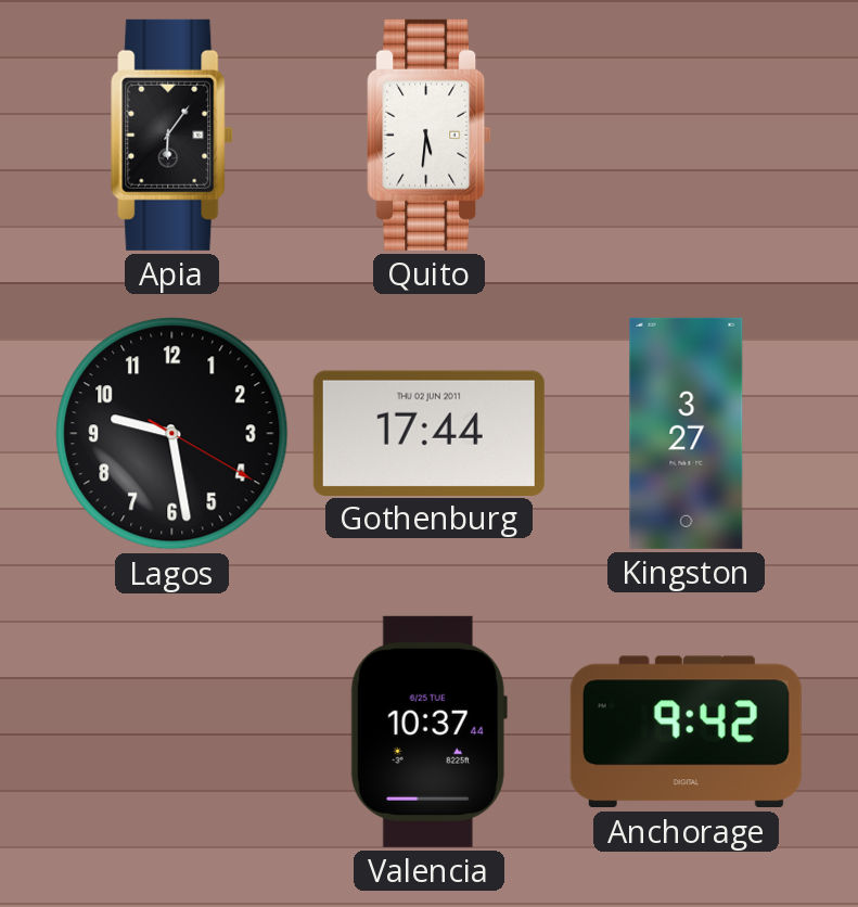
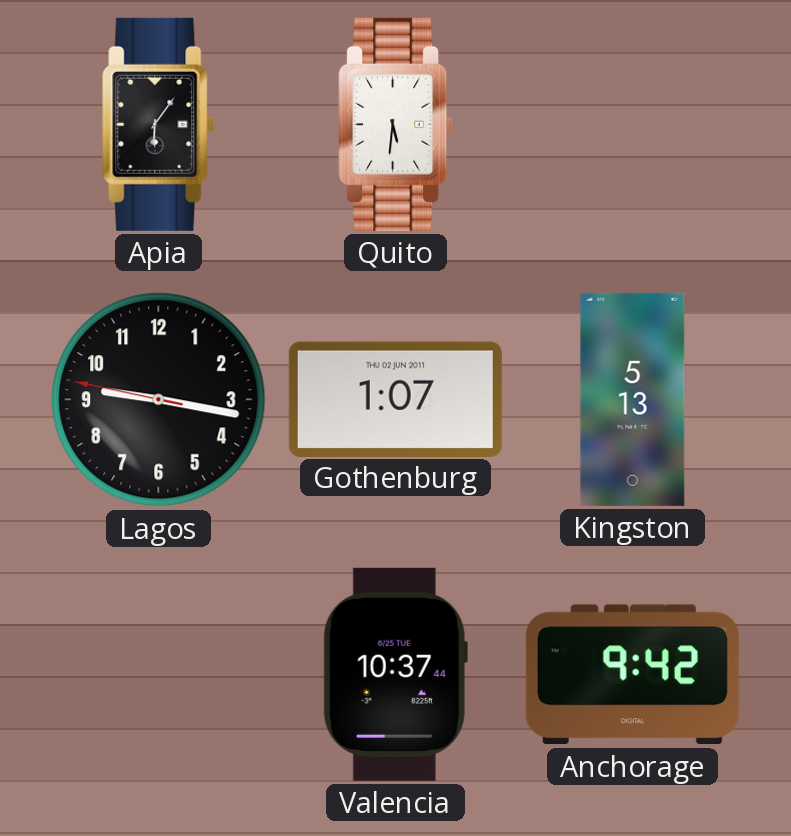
Lagos: 9:28 -> 9:16 (159, 400)
Gothenburg: 17:44 -> 1:07 (395, 399)
Kingston: 3:27 -> 5:13 (633, 399)
